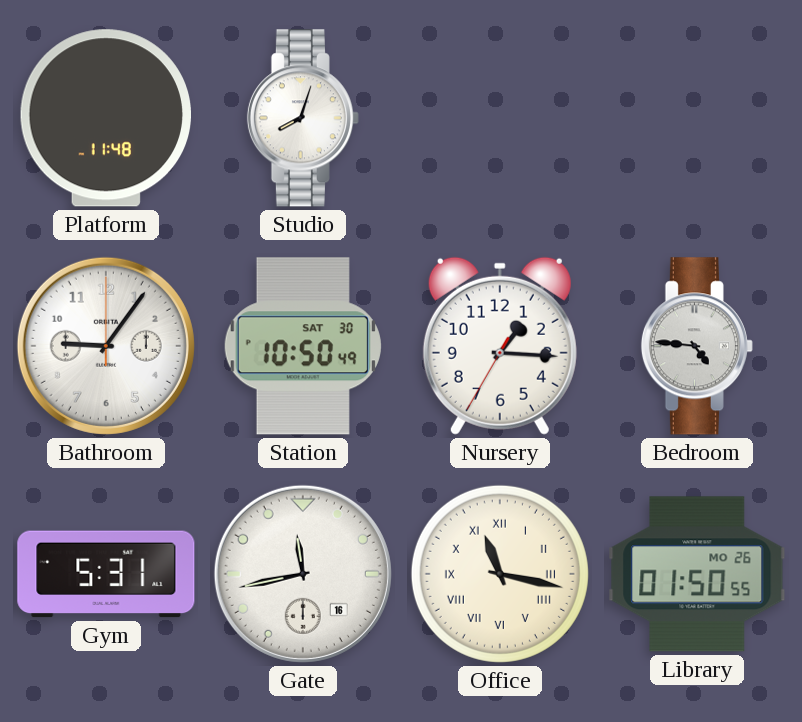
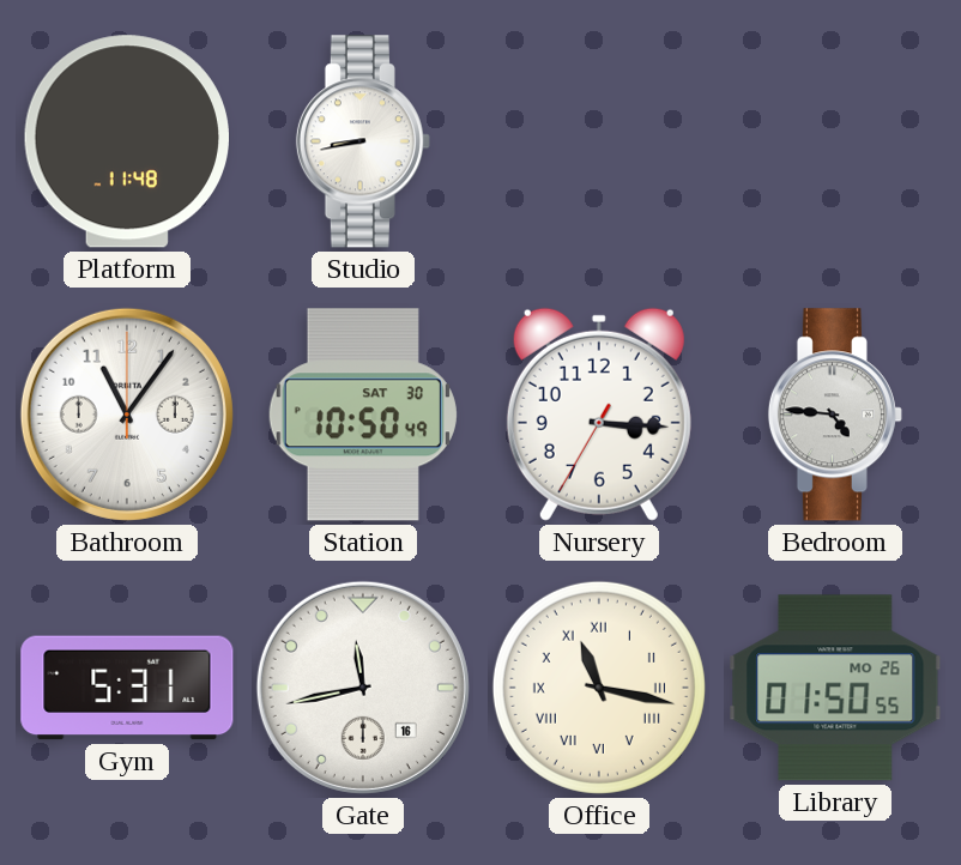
Studio: 8:03 -> 8:43 (363, 141)
Bathroom: 9:06 -> 11:06 (127, 415)
Nursery: 1:15 -> 3:15 (599, 415)
